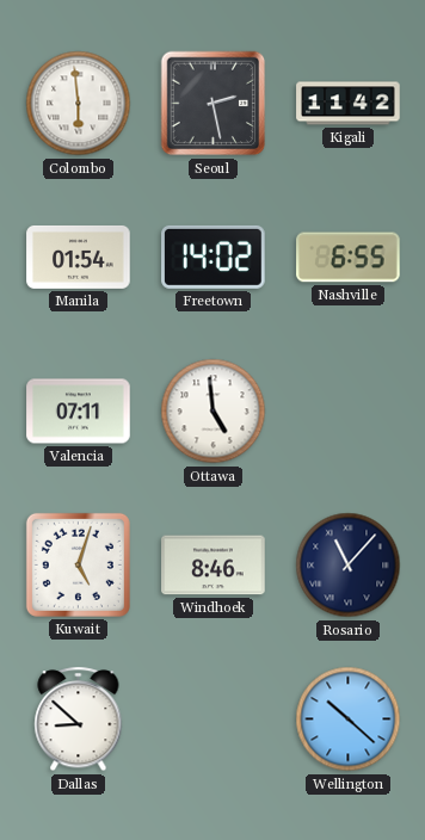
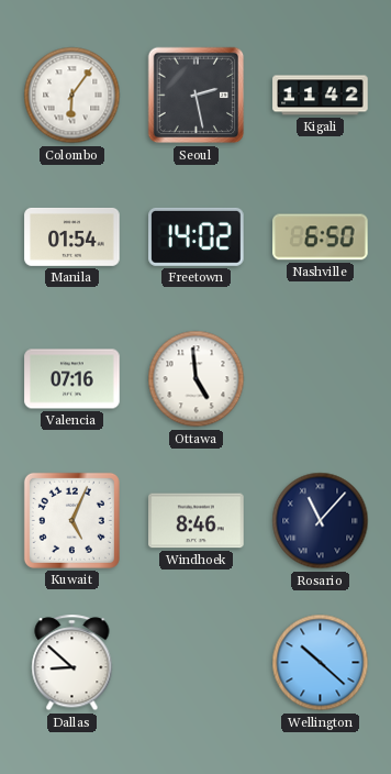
Colombo: 5:59 -> 6:06 (72, 96)
Nashville: 6:55 -> 6:50 (321, 237)
Valencia: 07:11 -> 07:16 (72, 379)
Kuwait: 5:03 -> 5:04 (71, 520)
